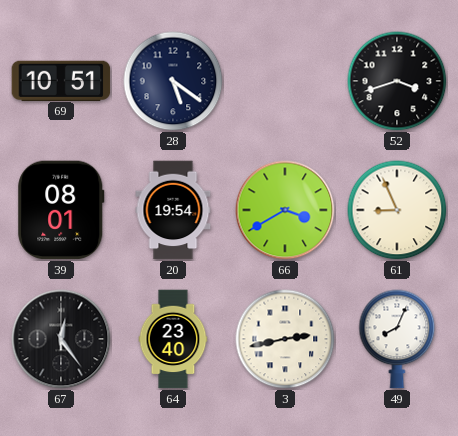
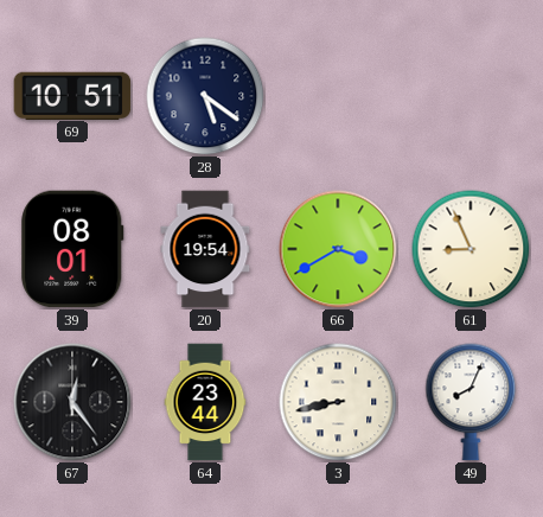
52: 3:42 -> none (397, 81)
64: 23:40 -> 23:44 (205, 402)
3: 2:43 -> 8:43 (338, 402)
